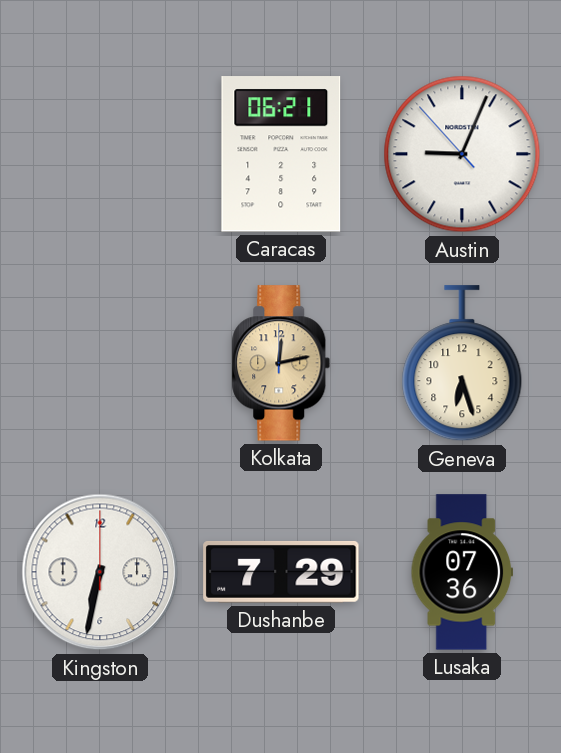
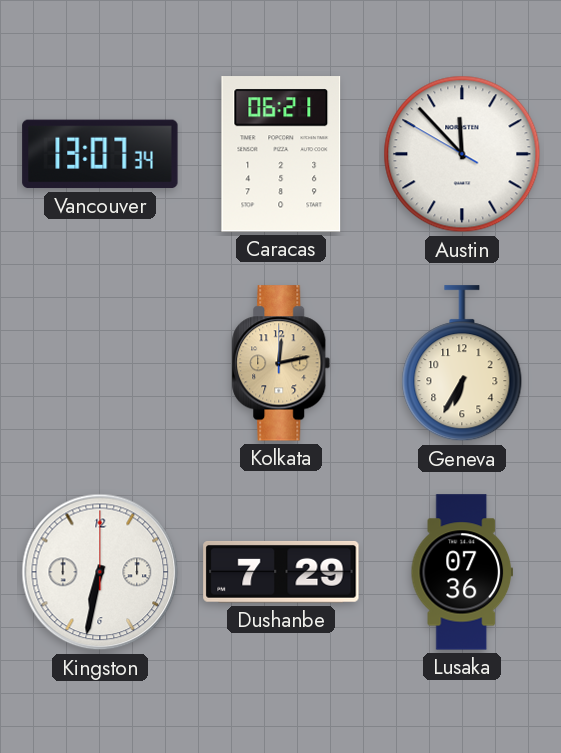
Vancouver: none -> 13:07 (100, 154)
Austin: 9:03 -> 11:52 (462, 154)
Geneva: 6:27 -> 6:35 (462, 364)
